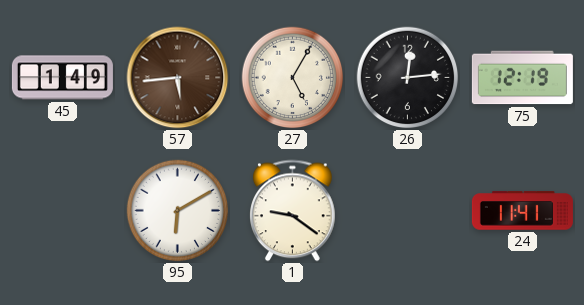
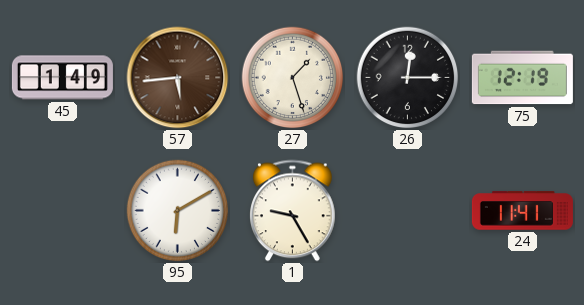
27: 5:05 -> 1:27 (293, 78)
26: 12:14 -> 12:15 (408, 78)
1: 9:21 -> 9:25 (293, 211)
